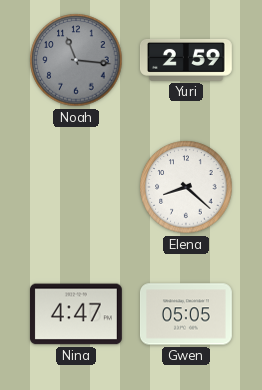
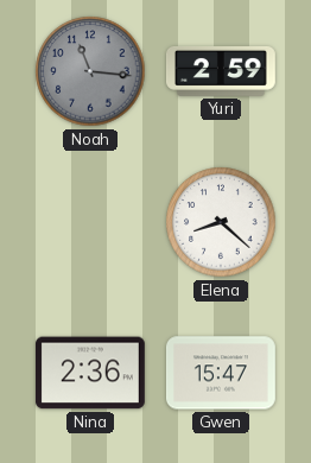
Nina: 4:47 -> 2:36 (90, 373)
Gwen: 05:05 -> 15:47 (221, 373)
